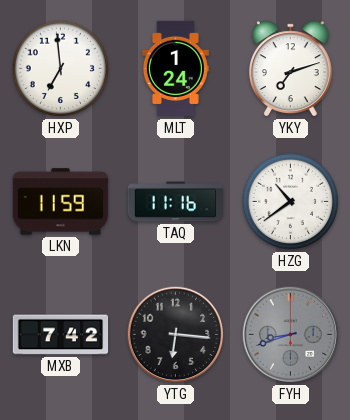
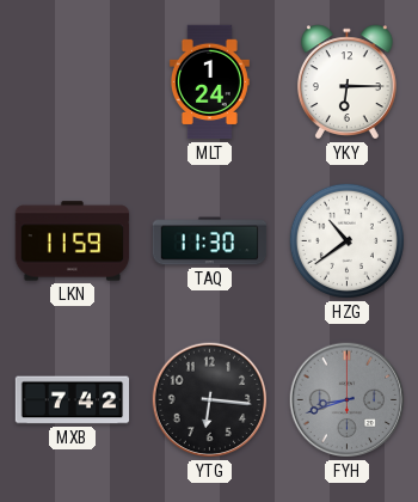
HXP: 6:59 -> none (60, 68)
YKY: 7:12 -> 6:15 (346, 82)
TAQ: 11:16 -> 11:30 (210, 241)
